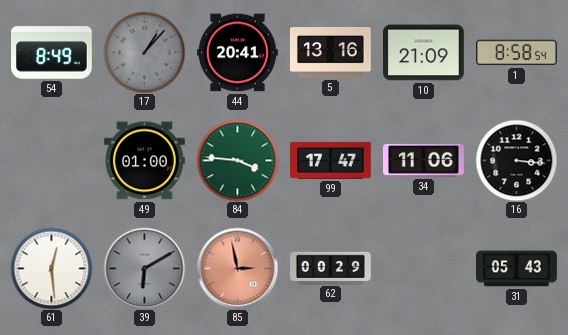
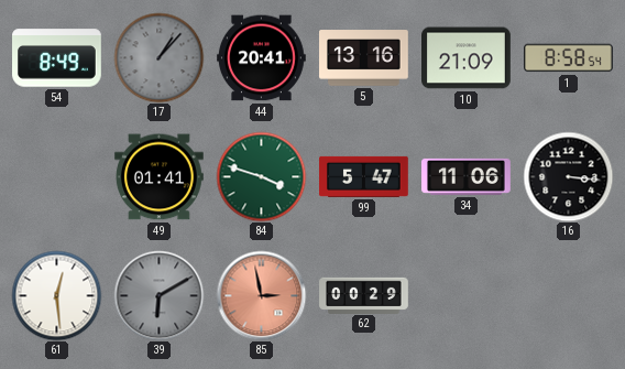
49: 01:00 -> 01:41 (160, 177)
84: 3:46 -> 3:48 (261, 176)
99: 17:47 -> 5:47 (364, 176)
31: 05:43 -> none (517, 269)
